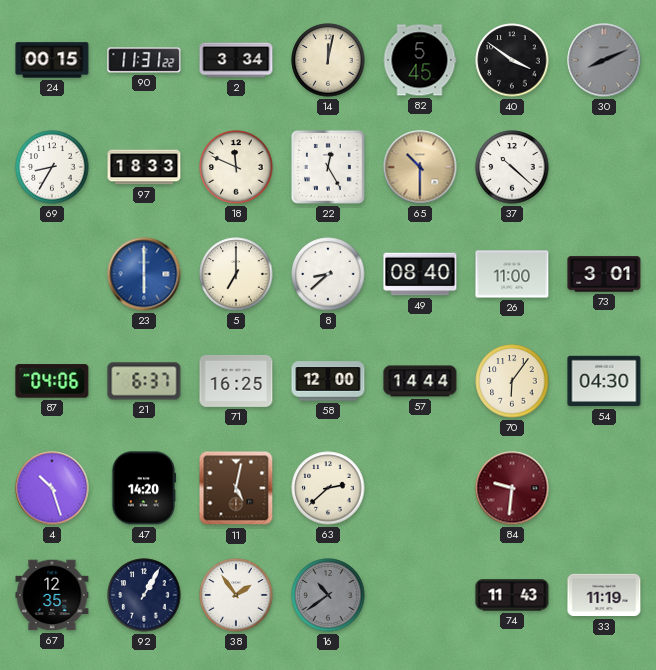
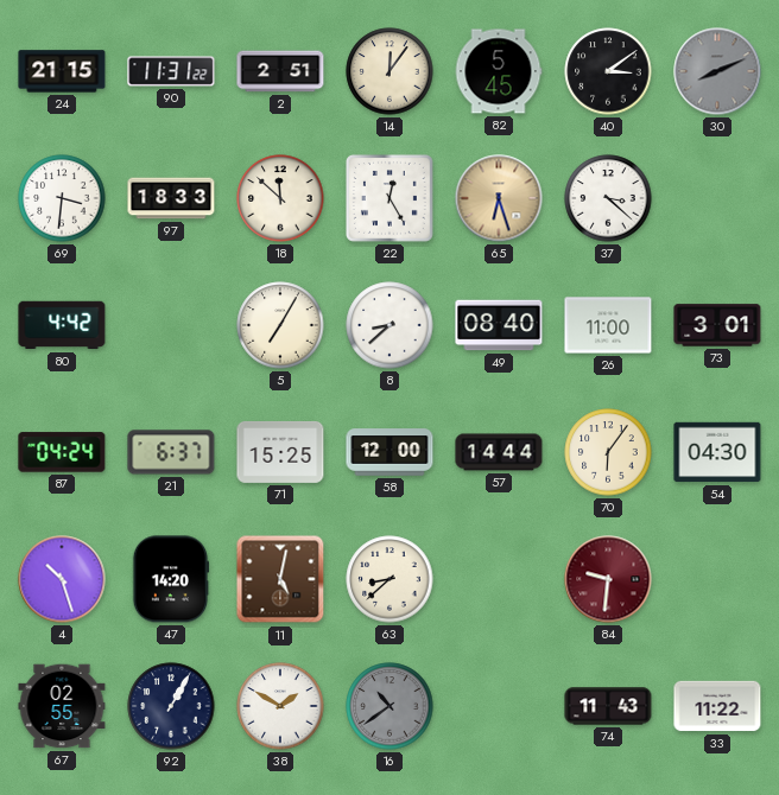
24: 00:15 -> 21:15 (62, 71)
2: 3:34 -> 2:51 (280, 71)
14: 12:02 -> 12:06 (389, 71)
40: 3:51 -> 3:09 (608, 71)
69: 8:35 -> 3:31 (62, 198)
18: 11:49 -> 11:52 (280, 198)
65: 10:30 -> 6:27 (499, 198)
37: 10:22 -> 3:22 (608, 198)
80: none -> 4:42 (62, 325)
23: 6:00 -> none (144, 274)
5: 7:00 -> 7:05 (280, 325)
87: 04:06 -> 04:24 (62, 452)
71: 16:25 -> 15:25 (280, 452)
63: 2:38 -> 8:38 (389, 579)
67: 12:35 -> 02:55 (62, 706)
38: 1:54 -> 1:50 (280, 706)
33: 11:19 -> 11:22 (717, 706)
